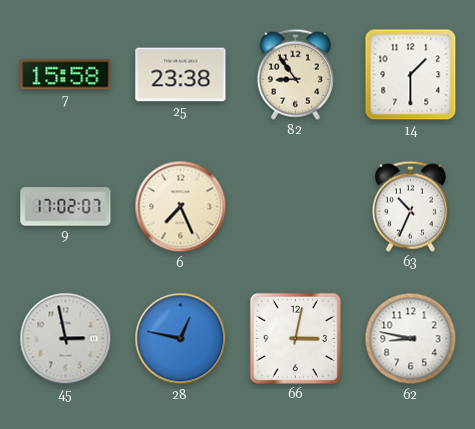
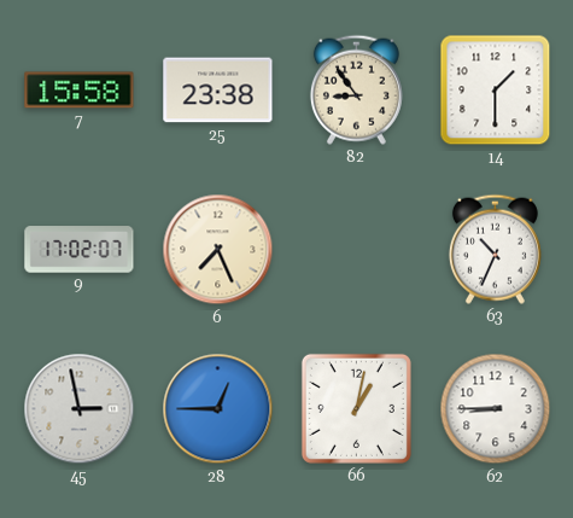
28: 12:47 -> 12:45 (218, 409)
66: 3:02 -> 1:02 (356, 408)
62: 8:47 -> 8:45 (496, 409)
